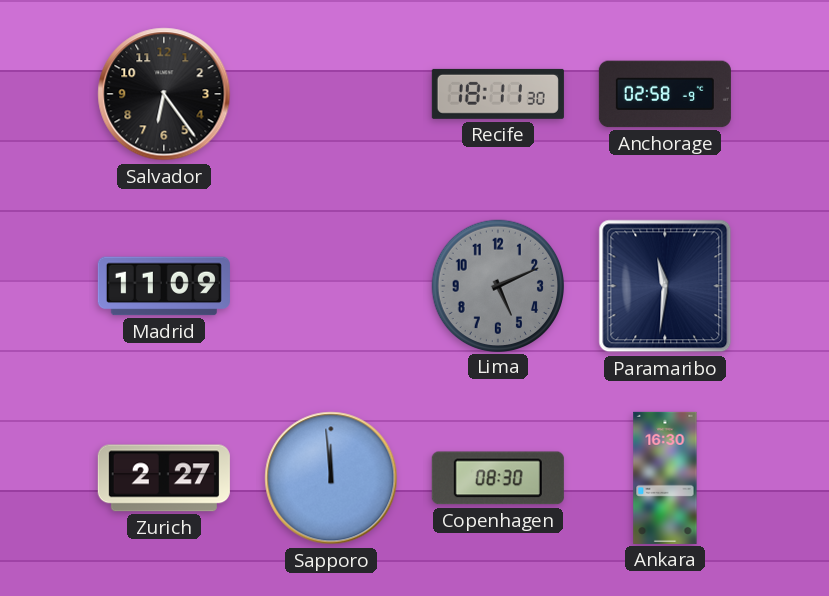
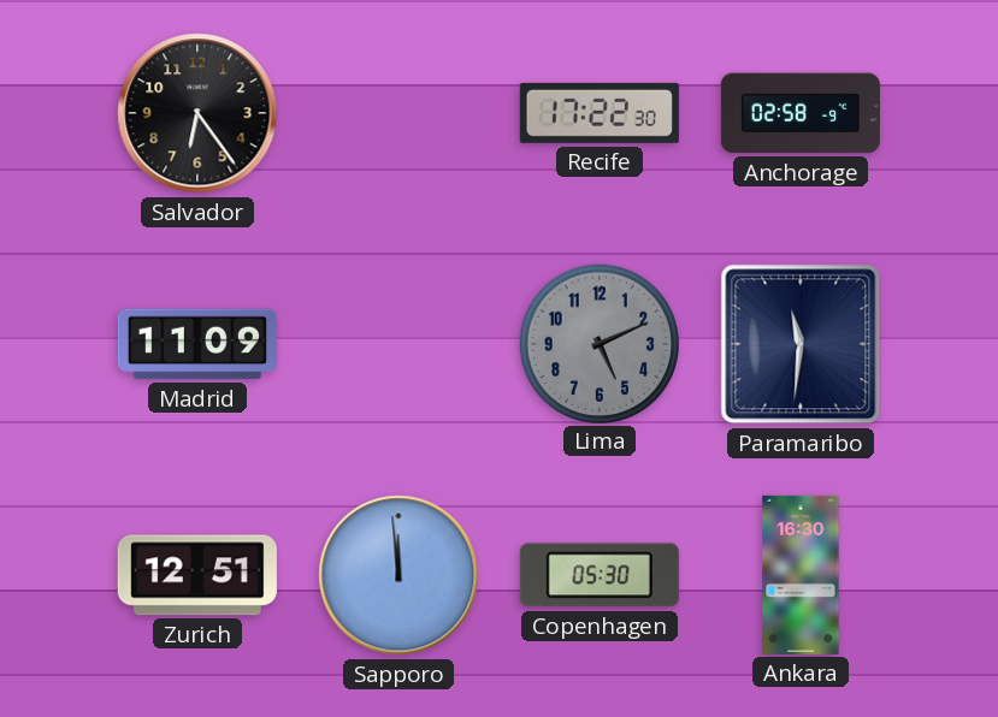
Recife: 18:11 -> 17:22 (600, 113)
Zurich: 2:27 -> 12:51 (197, 575)
Copenhagen: 08:30 -> 05:30 (600, 575)
